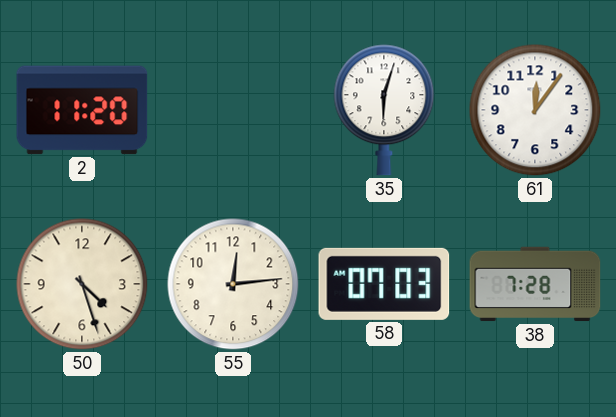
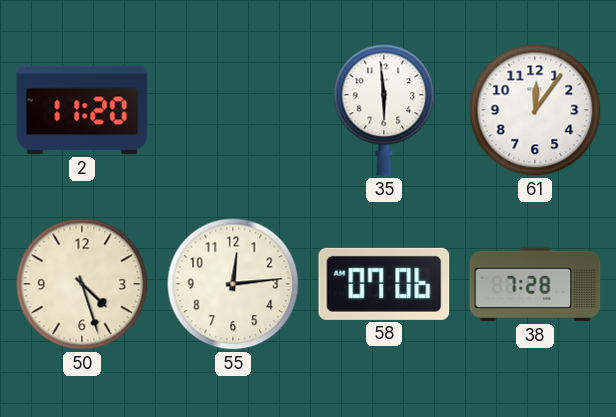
35: 6:03 -> 5:59 (384, 110)
58: 07:03 -> 07:06 (384, 284)
